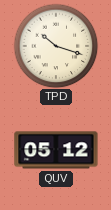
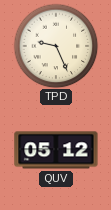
TPD: 10:18 -> 9:26 (56, 46)
